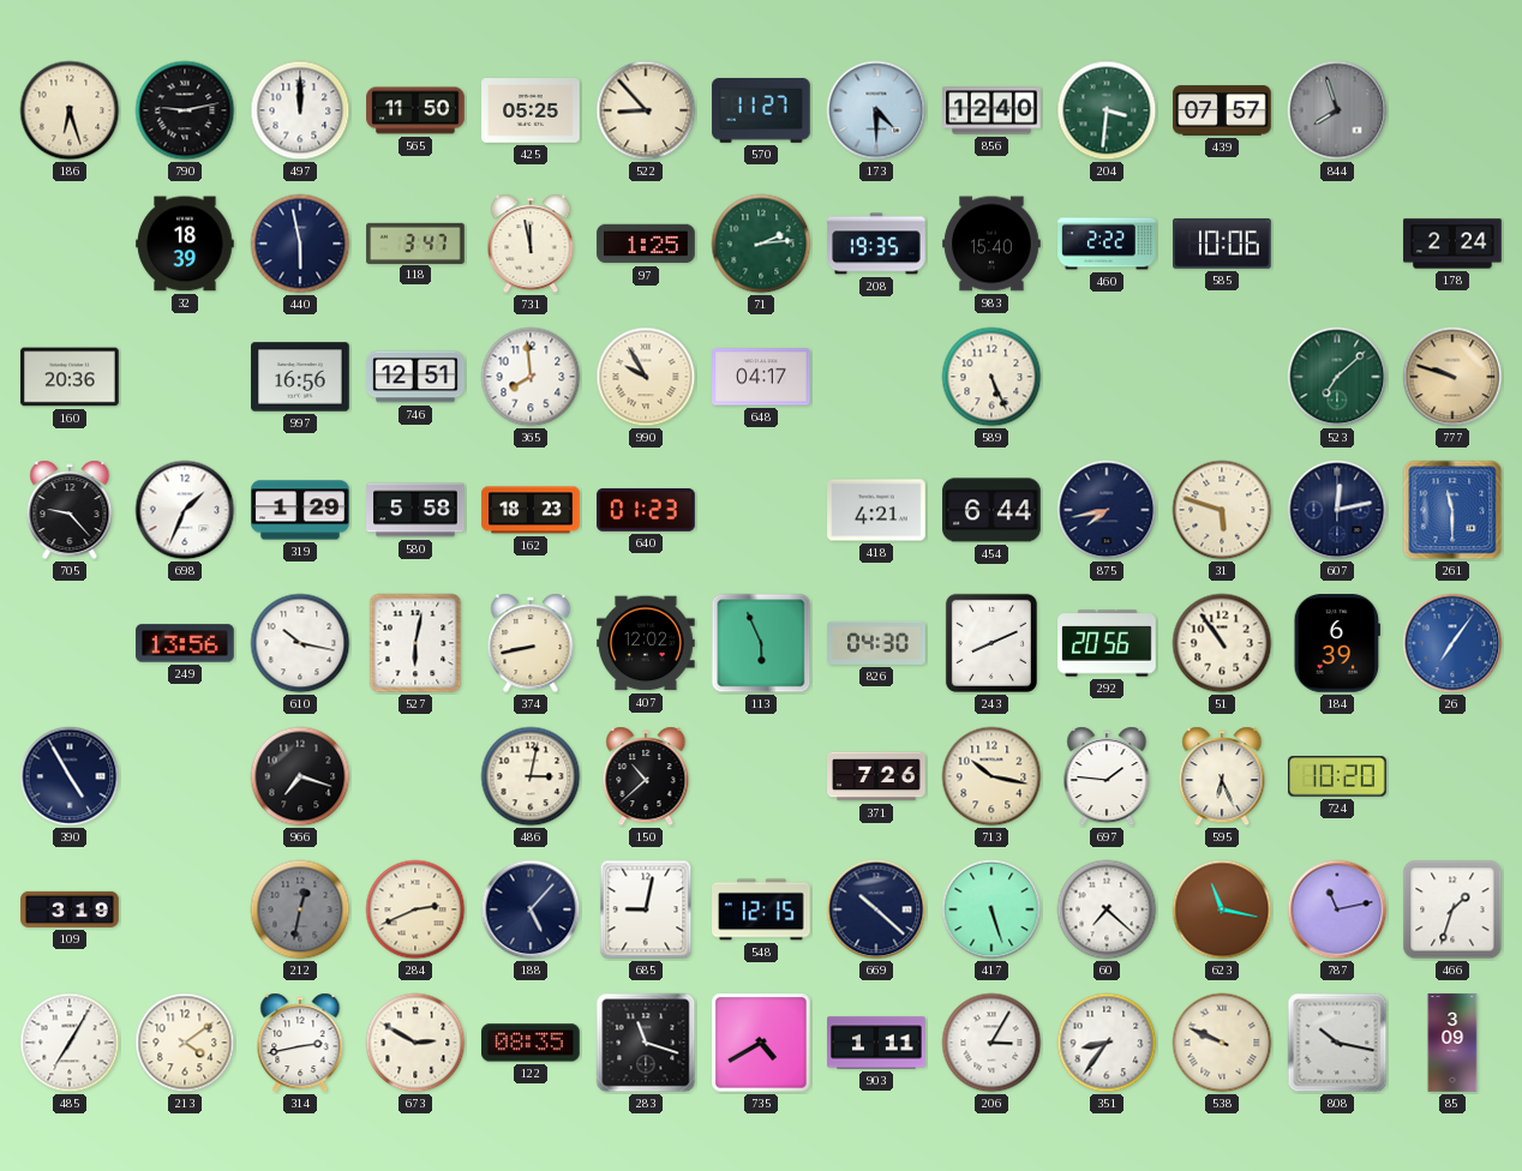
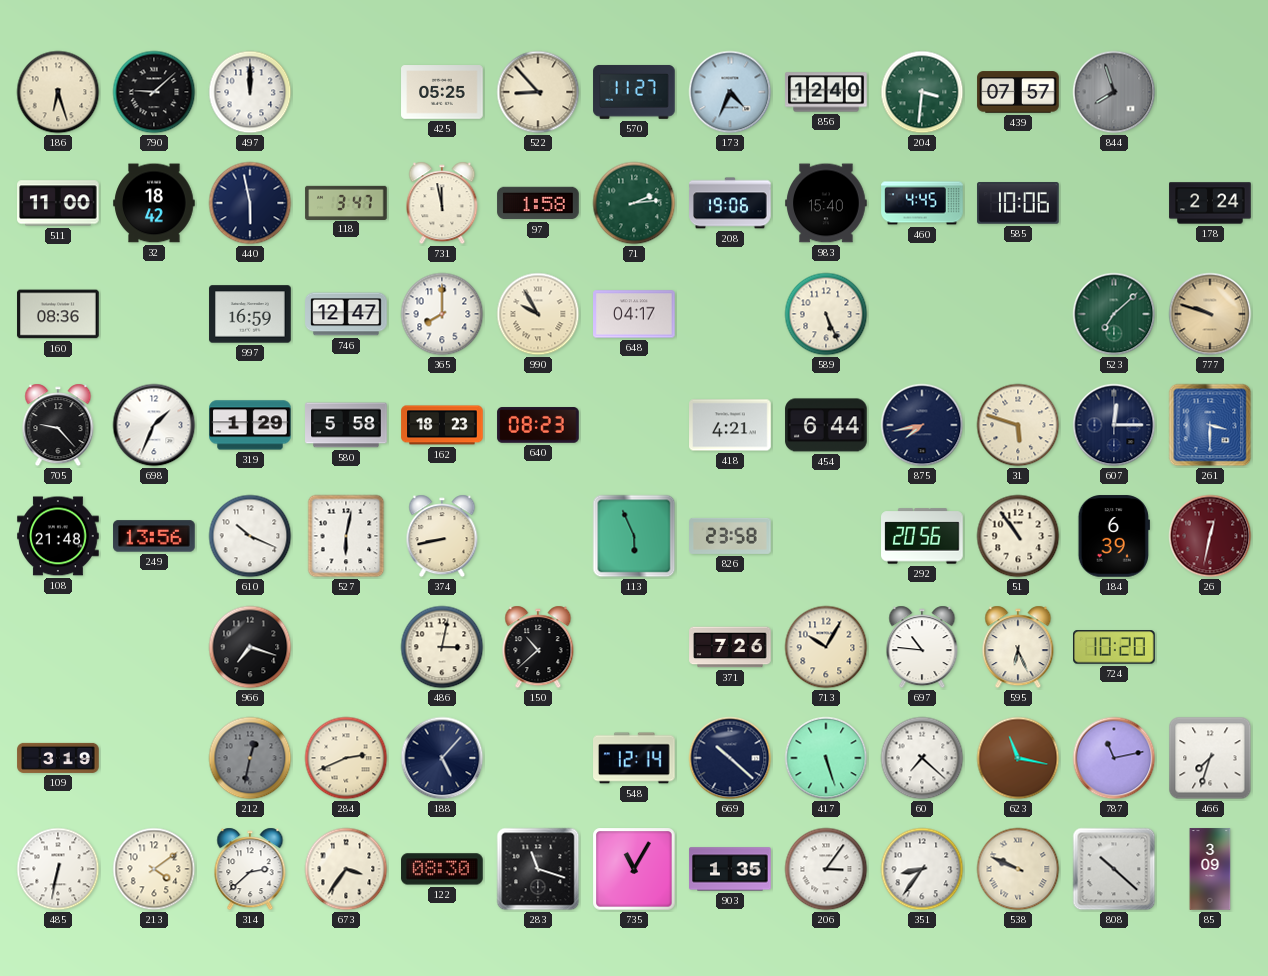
790: 9:13 -> 9:08 (154, 92)
565: 11:50 -> none (415, 110)
173: 4:30 -> 4:34 (730, 92)
511: none -> 11:00 (58, 203)
32: 18:39 -> 18:42 (154, 203)
97: 1:25 -> 1:58 (538, 203)
208: 19:35 -> 19:06 (730, 203)
460: 2:22 -> 4:45 (922, 203)
160: 20:36 -> 08:36 (58, 314)
997: 16:56 -> 16:59 (250, 314)
746: 12:51 -> 12:47 (346, 314)
365: 7:59 -> 8:00 (442, 314)
640: 01:23 -> 08:23 (538, 425)
607: 12:13 -> 12:15 (1114, 425)
261: 11:30 -> 3:30 (1210, 425)
108: none -> 21:48 (58, 536)
610: 10:17 -> 10:19 (250, 536)
407: 12:02 -> none (646, 643)
826: 04:30 -> 23:58 (730, 536)
243: 8:11 -> none (991, 643)
26: 7:06 -> 12:32 (1210, 536)
26 dial: blue -> burgundy (1210, 536)
390: 4:55 -> none (70, 776)
713: 10:17 -> 10:05 (826, 647)
697: 1:46 -> 10:46 (922, 647)
685: 9:02 -> none (646, 909)
548: 12:15 -> 12:14 (634, 758)
466: 1:33 -> 7:33 (1210, 758)
485: 7:05 -> 6:32 (58, 869)
314: 2:43 -> 2:38 (250, 869)
673: 2:50 -> 3:36 (346, 869)
122: 08:35 -> 08:30 (442, 869)
735: 4:40 -> 11:05 (634, 869)
903: 1:11 -> 1:35 (730, 869)
206: 3:05 -> 3:06 (826, 869)
808: 10:17 -> 10:22 (1114, 869)
